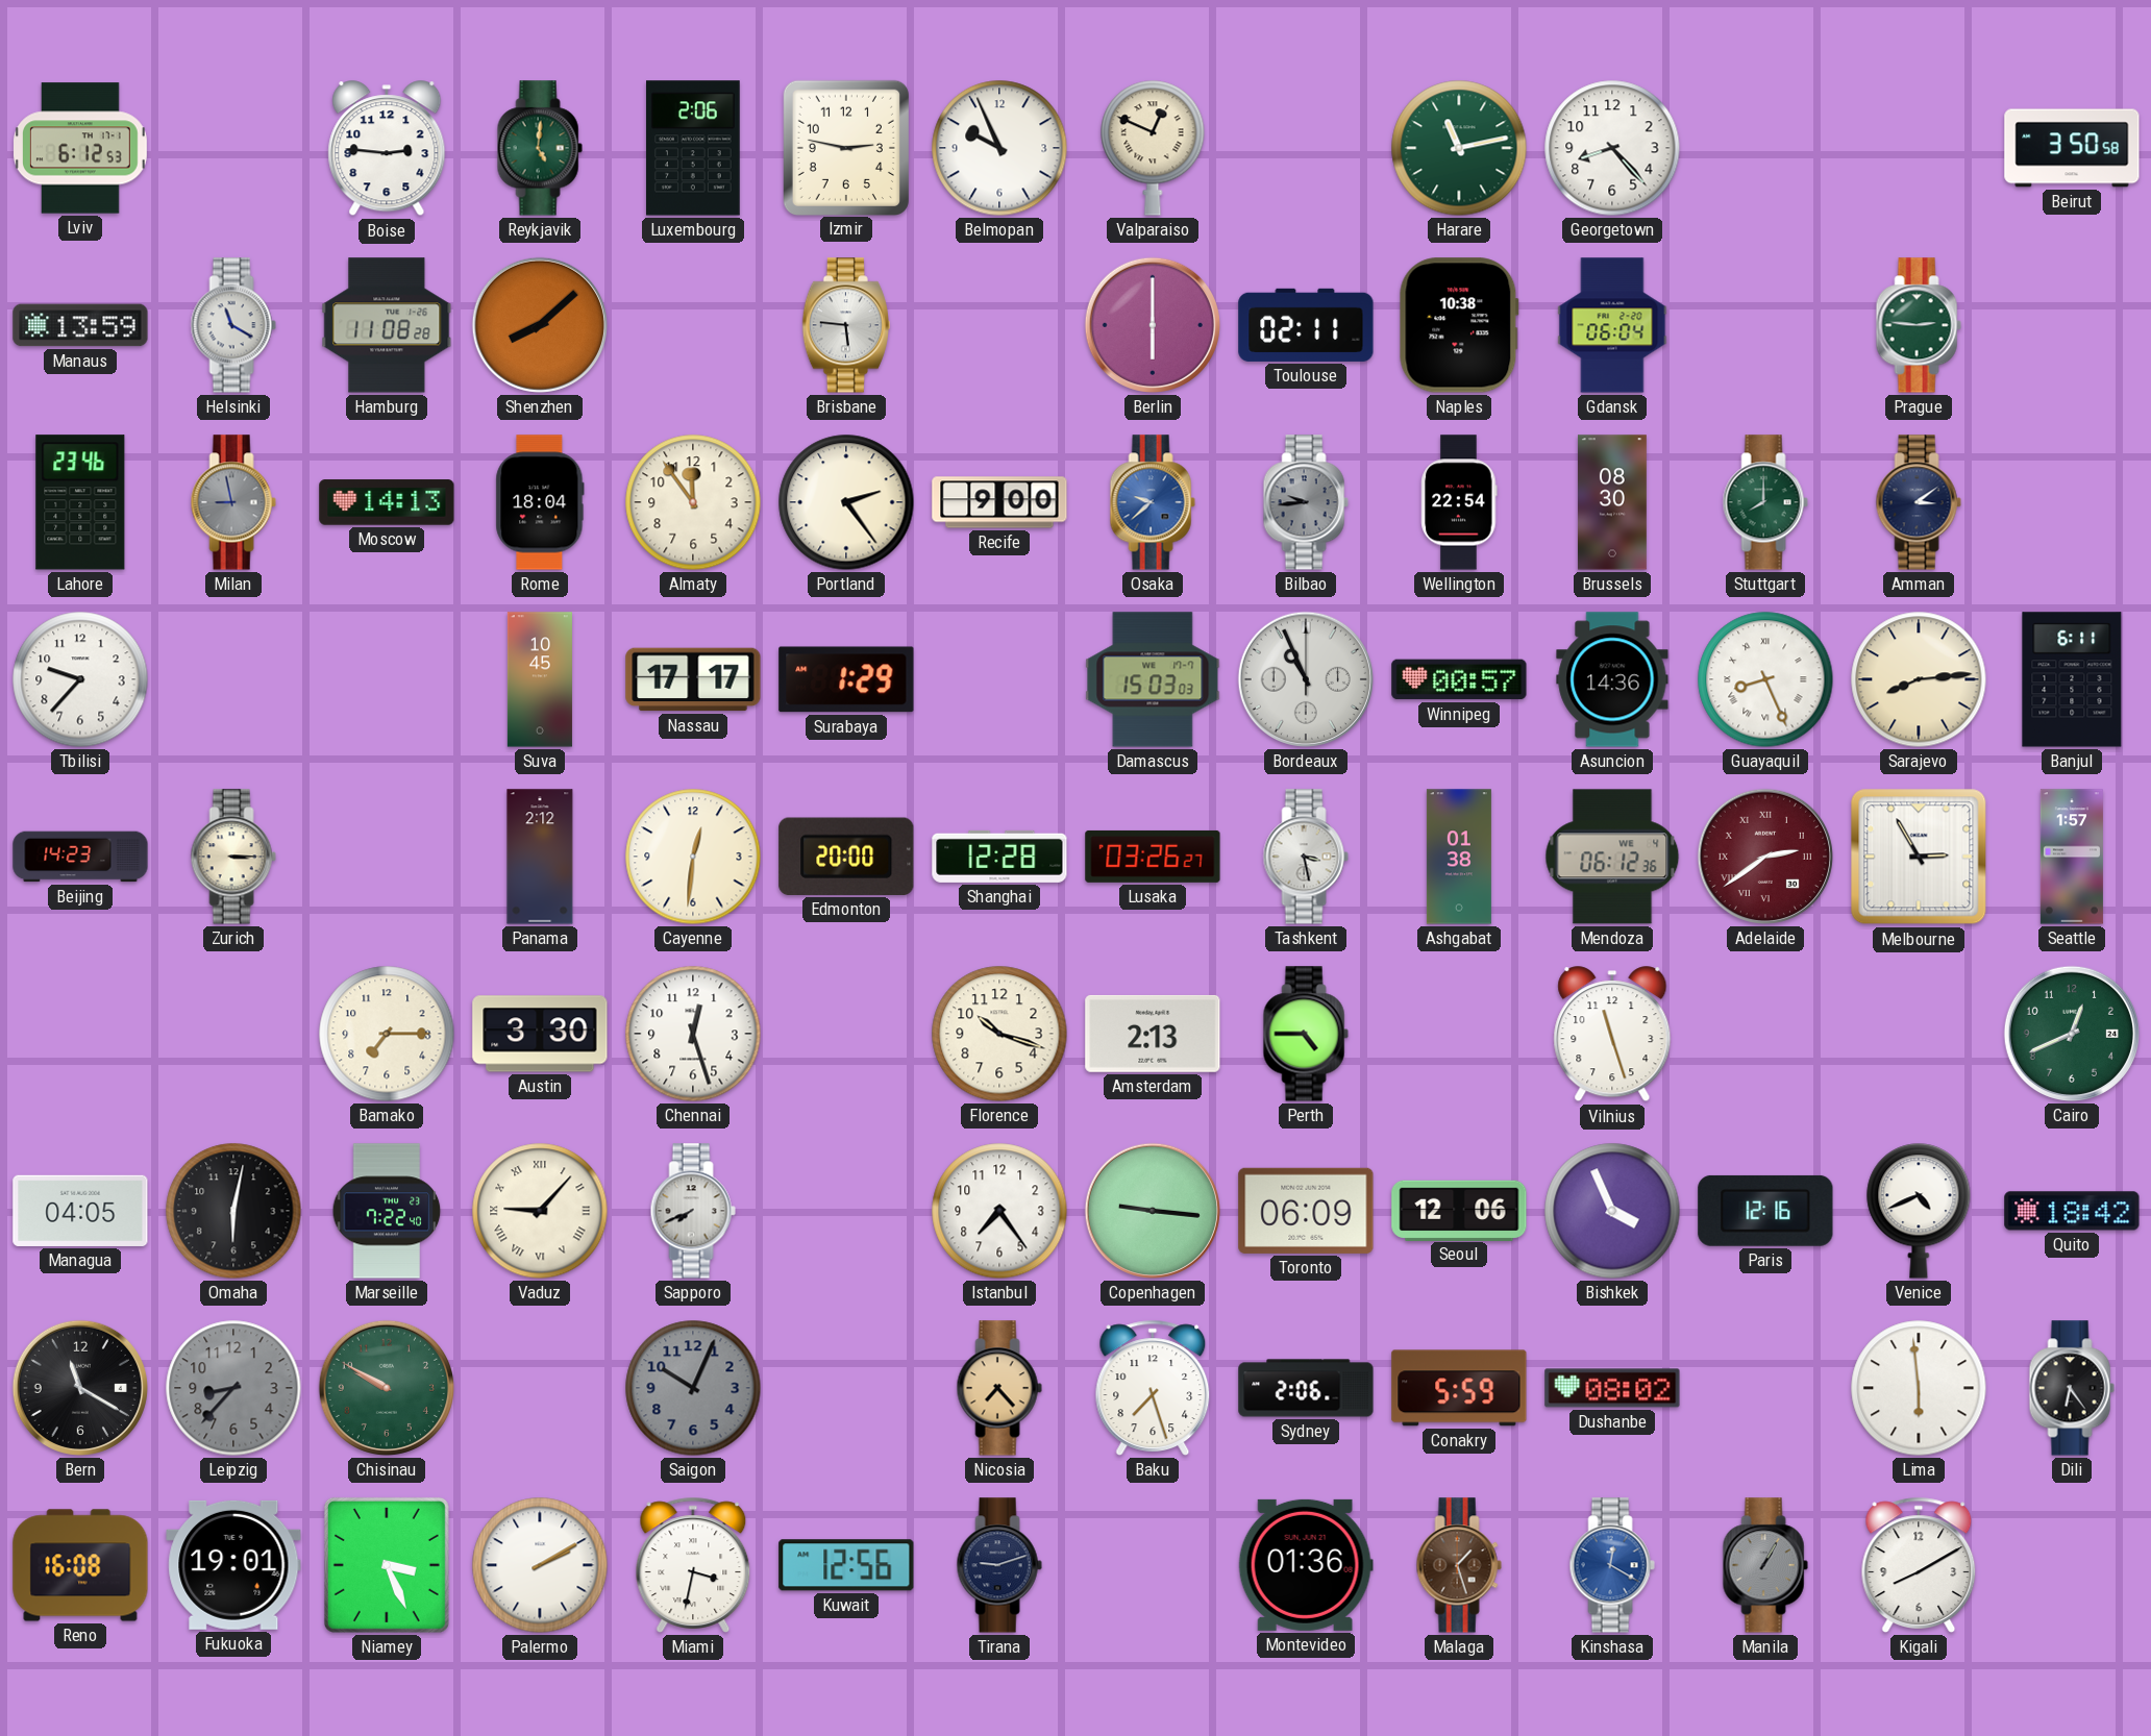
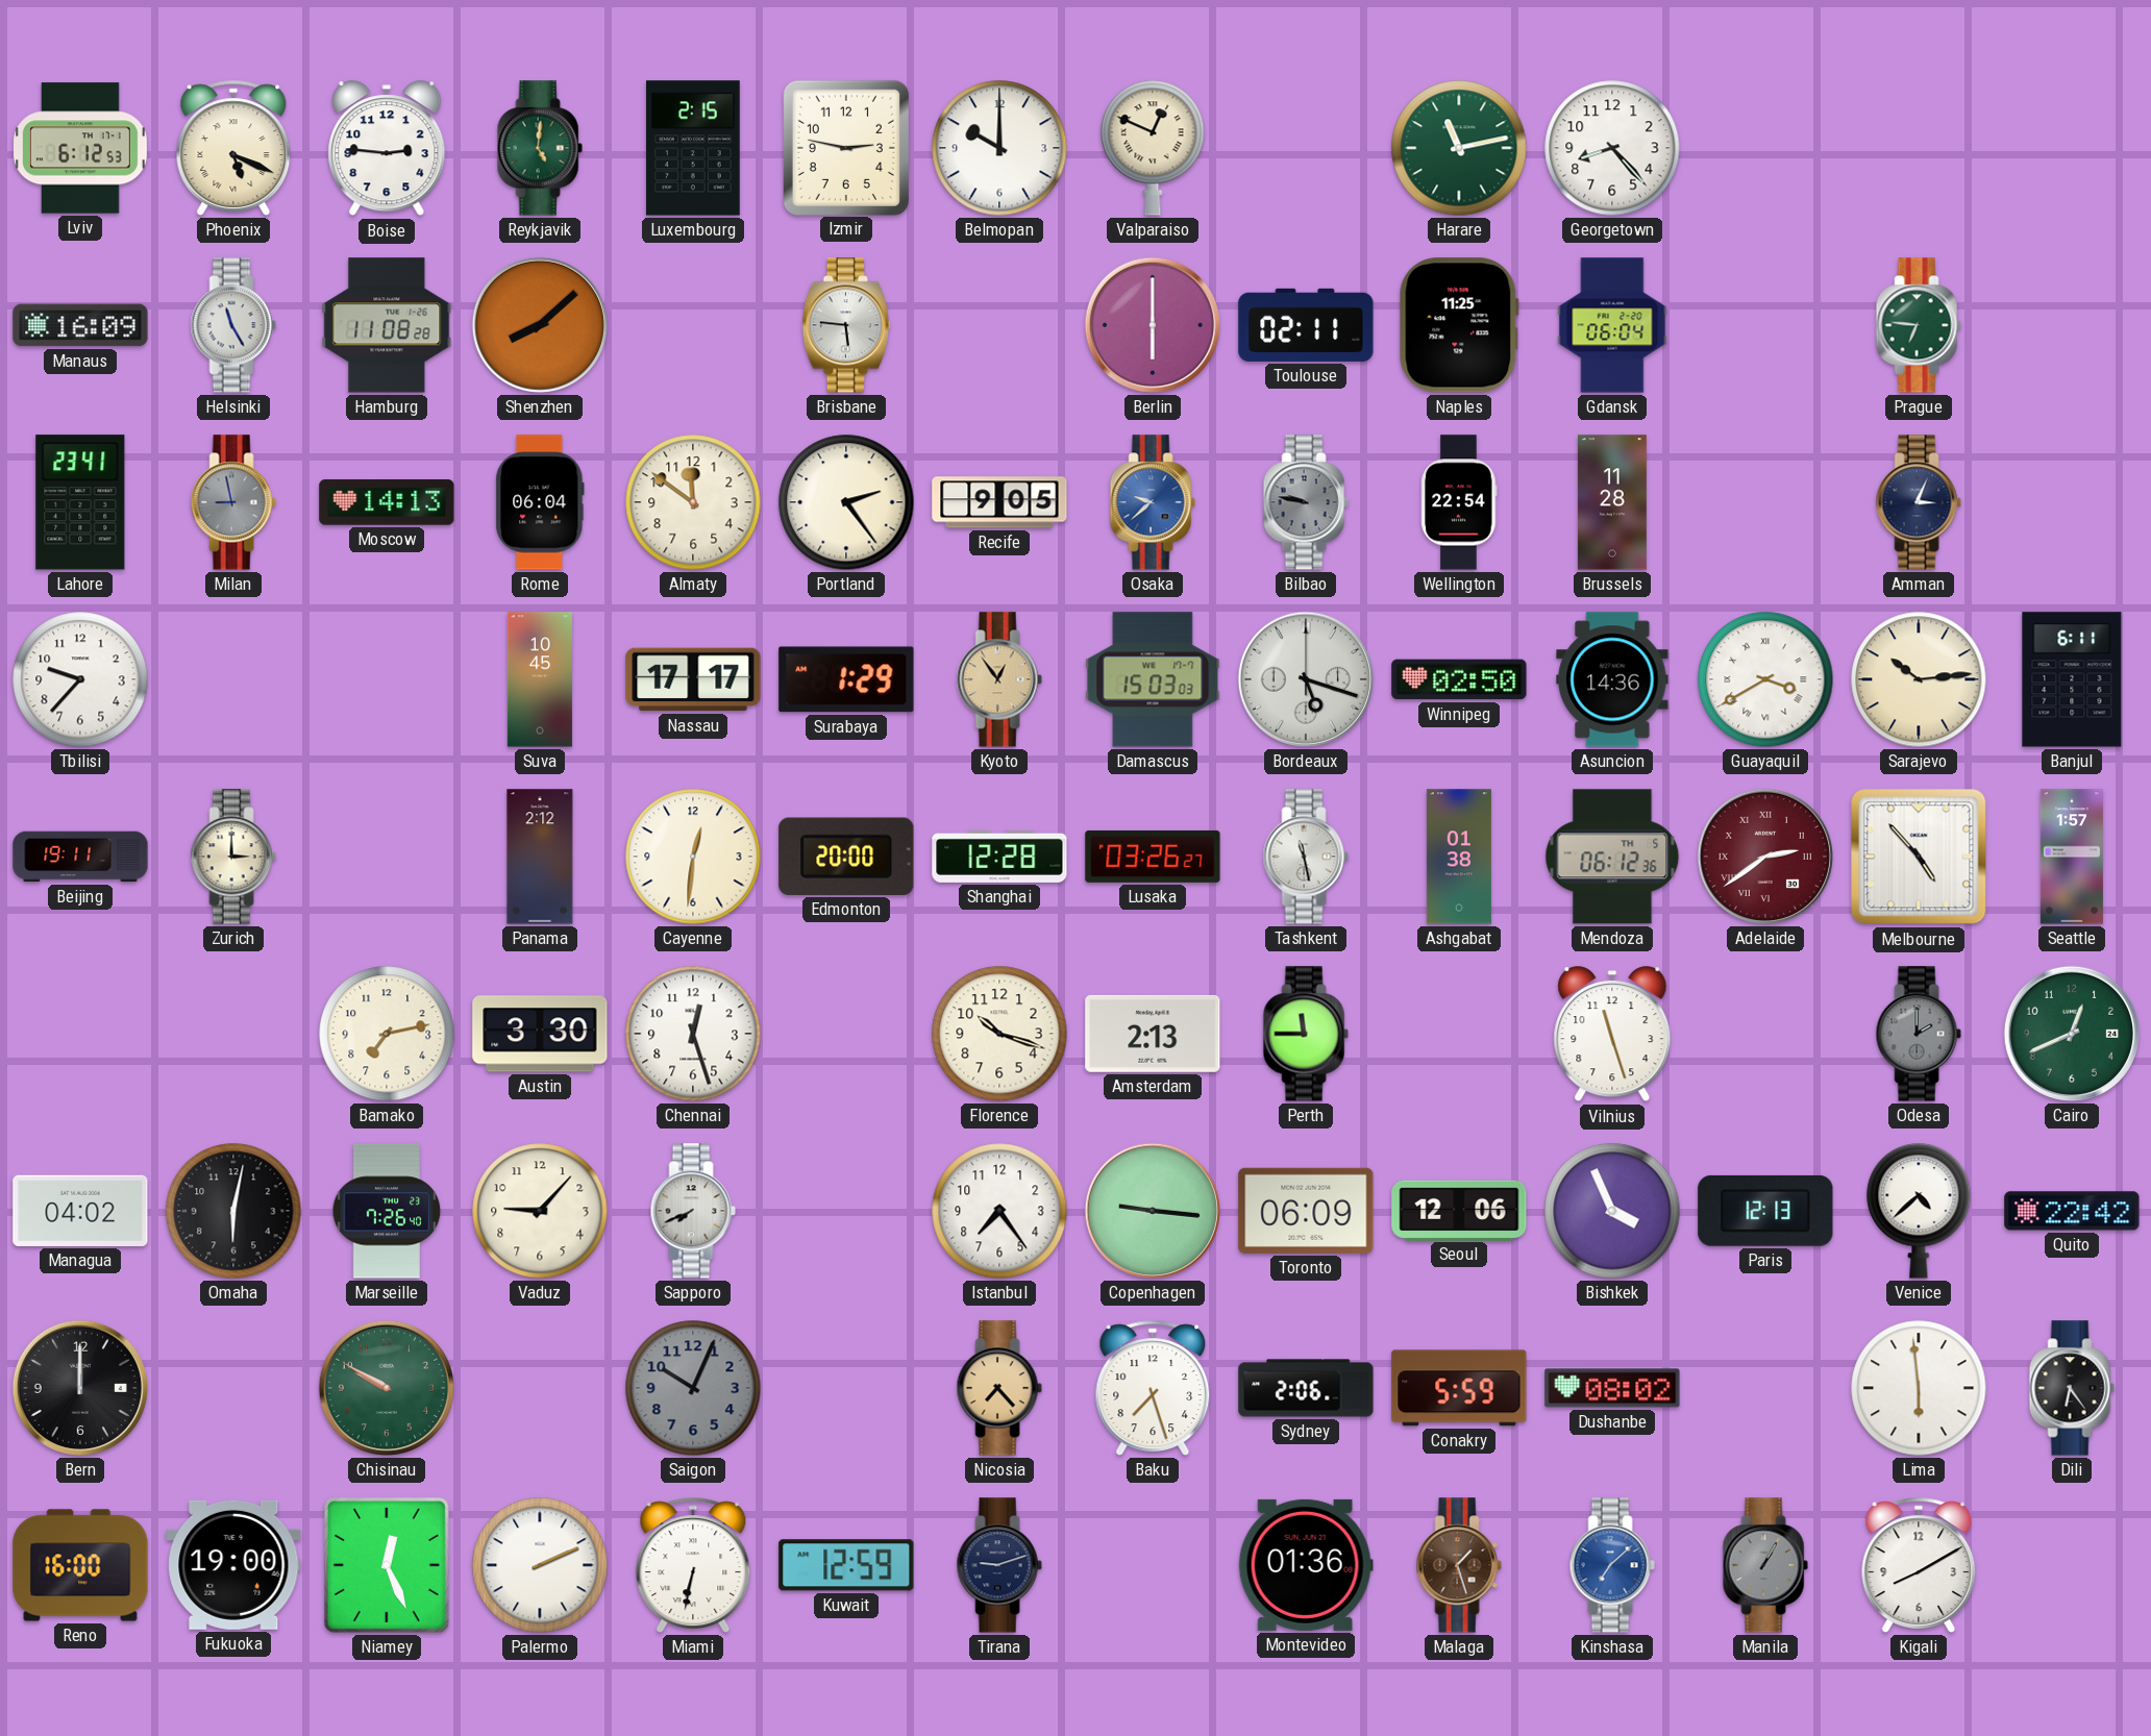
Phoenix: none -> 5:19 (233, 148)
Luxembourg: 2:06 -> 2:15 (694, 148)
Belmopan: 9:56 -> 10:00 (999, 148)
Beirut: 3:50 -> none (2072, 148)
Manaus: 13:59 -> 16:09 (80, 325)
Helsinki: 11:20 -> 11:25 (233, 325)
Naples: 10:38 -> 11:25 (1459, 325)
Prague: 2:46 -> 6:46 (1919, 325)
Lahore: 23:46 -> 23:41 (80, 502)
Rome: 18:04 -> 06:04 (540, 502)
Almaty: 11:54 -> 11:51 (693, 502)
Recife: 9:00 -> 9:05 (999, 502)
Bilbao: 9:44 -> 9:47 (1306, 502)
Brussels: 08:30 -> 11:28 (1612, 502)
Stuttgart: 8:00 -> none (1765, 502)
Amman: 3:09 -> 3:04 (1919, 502)
Kyoto: none -> 12:54 (999, 679)
Bordeaux: 10:56 -> 5:18 (1306, 679)
Winnipeg: 00:57 -> 02:50 (1459, 679)
Guayaquil: 8:26 -> 3:40 (1765, 679)
Sarajevo: 8:14 -> 10:14 (1919, 679)
Beijing: 14:23 -> 19:11 (80, 857)
Zurich: 3:15 -> 3:00 (233, 857)
Tashkent: 3:28 -> 11:28 (1306, 857)
Mendoza date: WE 4 -> TH 5 (1612, 857)
Melbourne: 2:55 -> 4:53 (1919, 857)
Bamako: 7:15 -> 7:13 (387, 1034)
Perth: 4:45 -> 11:45 (1306, 1034)
Odesa: none -> 2:00 (1919, 1034)
Managua: 04:05 -> 04:02 (80, 1211)
Marseille: 7:22 -> 7:26 (387, 1211)
Vaduz numerals: Roman -> Arabic (540, 1211)
Paris: 12:16 -> 12:13 (1765, 1211)
Venice: 4:41 -> 4:38 (1919, 1211)
Quito: 18:42 -> 22:42 (2072, 1211)
Bern: 11:20 -> 12:00 (80, 1388)
Leipzig: 8:37 -> none (233, 1388)
Reno: 16:08 -> 16:00 (80, 1565)
Fukuoka: 19:01 -> 19:00 (233, 1565)
Niamey: 3:26 -> 12:26 (387, 1565)
Palermo: 2:10 -> 2:11 (540, 1565)
Miami: 3:32 -> 6:32 (693, 1565)
Kuwait: 12:56 -> 12:59 (846, 1565)
Kinshasa: 12:20 -> 7:08 (1612, 1565)
